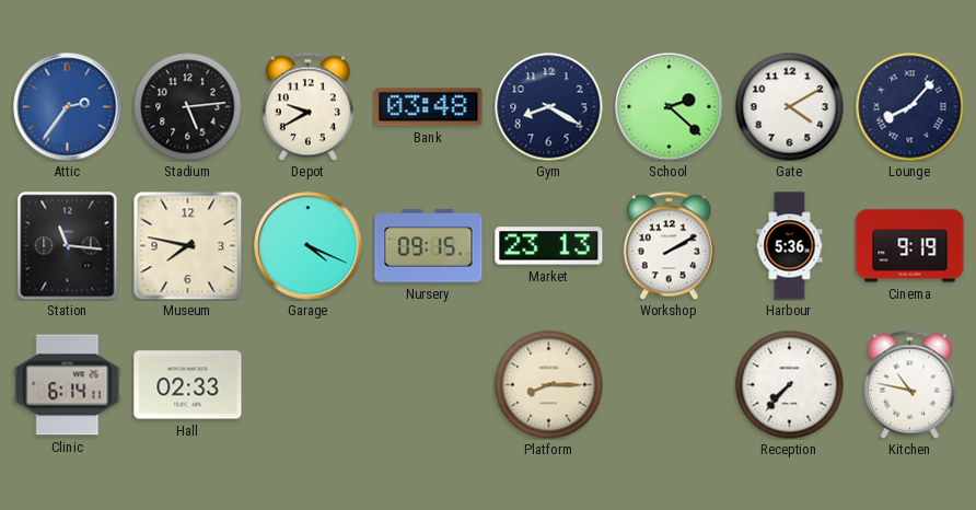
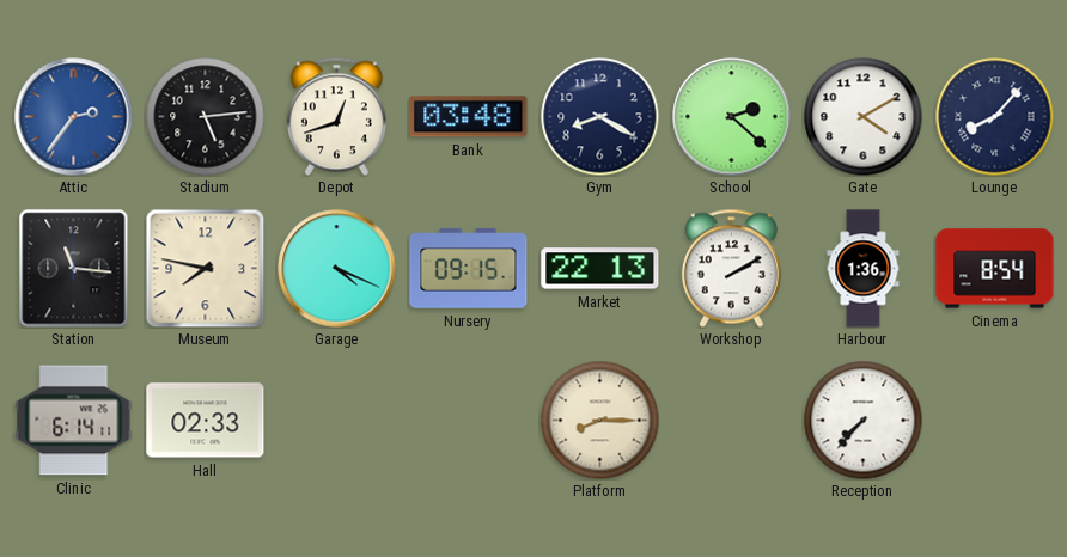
Depot: 9:40 -> 12:42 (336, 116)
Market: 23:13 -> 22:13 (600, 269)
Harbour: 5:36 -> 1:36 (864, 269)
Cinema: 9:19 -> 8:54 (995, 269)
Kitchen: 10:47 -> none (909, 384)
